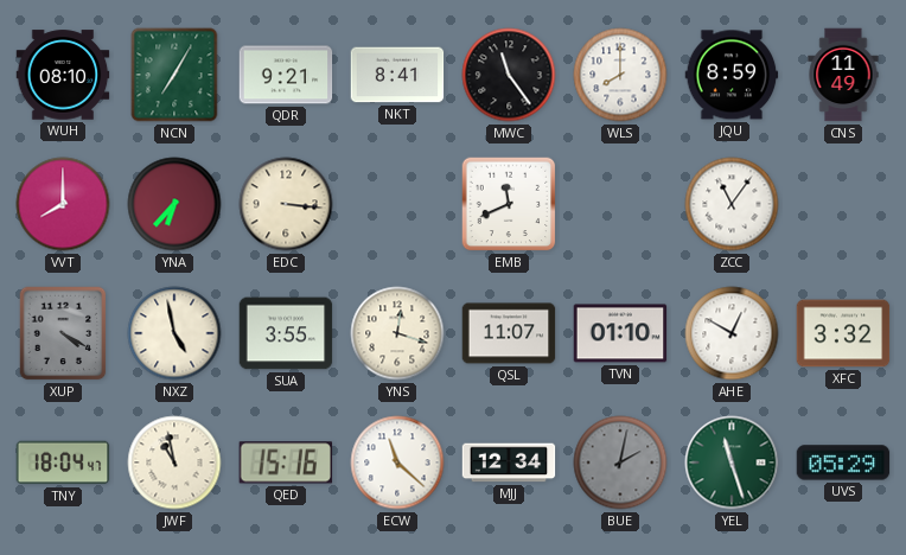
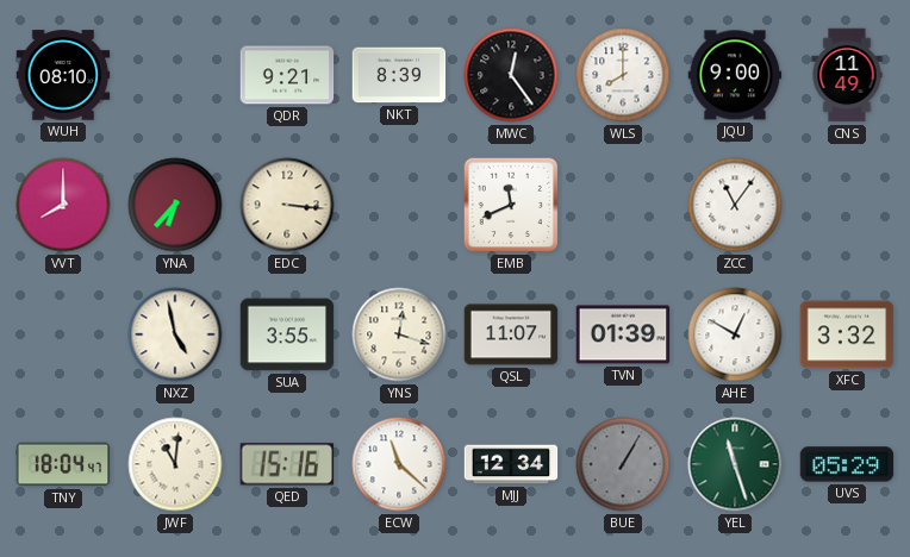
NCN: 7:05 -> none (174, 75)
NKT: 8:41 -> 8:39 (399, 75)
MWC: 11:24 -> 12:24 (511, 75)
JQU: 8:59 -> 9:00 (735, 75)
XUP: 4:20 -> none (63, 333)
TVN: 01:10 -> 01:39 (623, 334)
JWF: 10:58 -> 11:01 (175, 464)
BUE: 2:02 -> 1:05 (623, 464)
